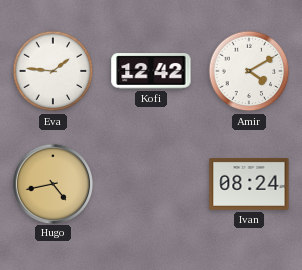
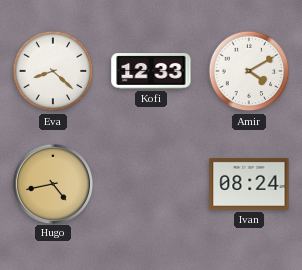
Eva: 1:46 -> 8:22 (53, 71)
Kofi: 12:42 -> 12:33 (151, 71)
